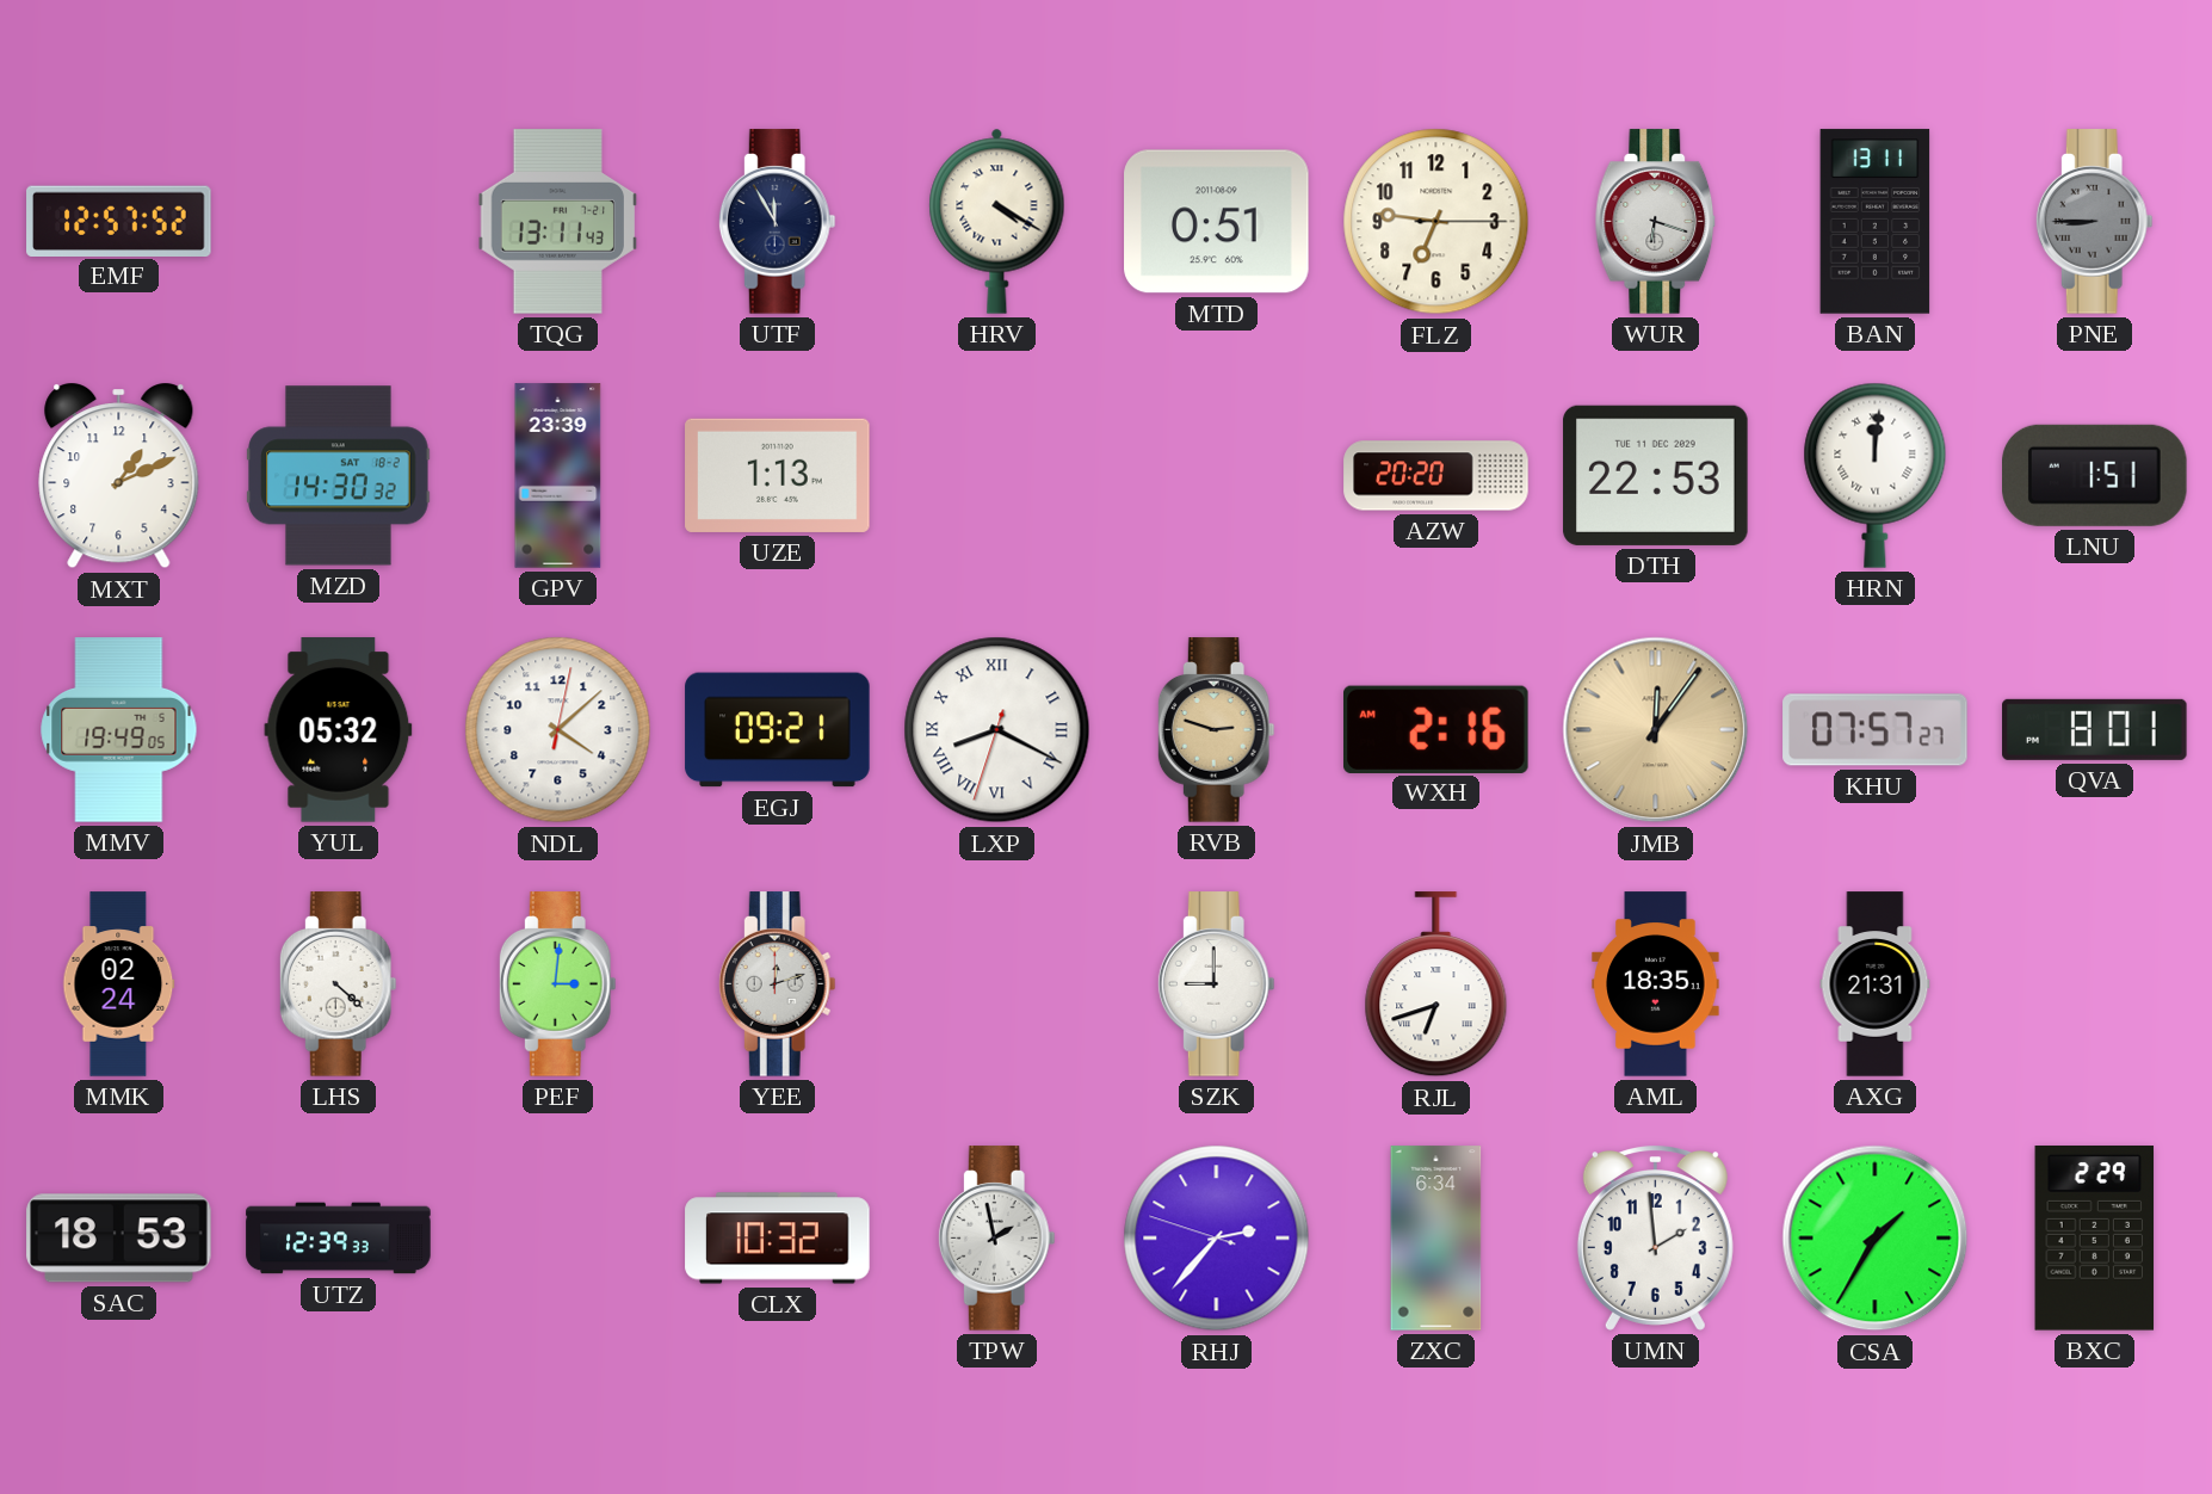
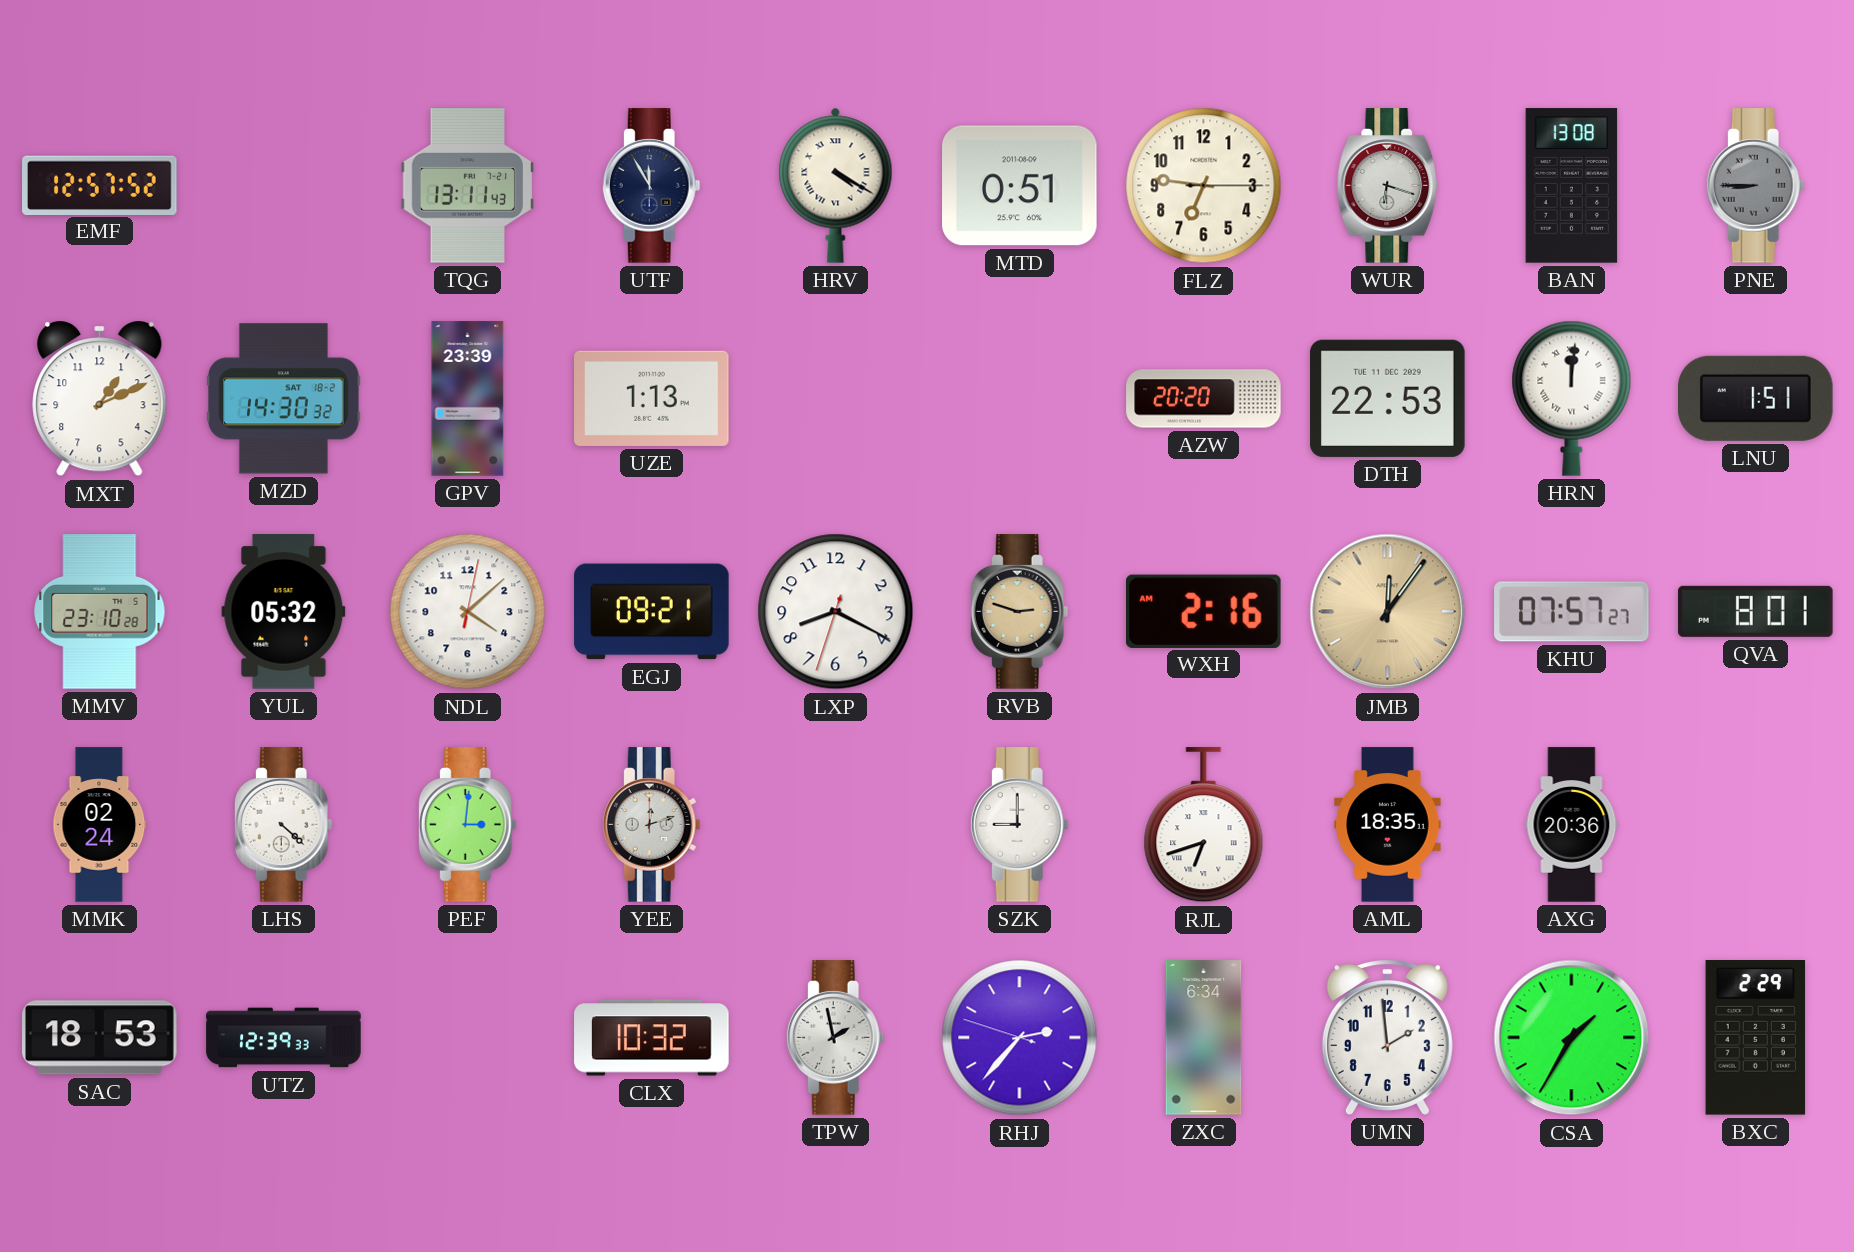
BAN: 13:11 -> 13:08 (1572, 186)
MMV: 19:49 -> 23:10 (100, 612)
LXP numerals: Roman -> Arabic (836, 612)
AXG: 21:31 -> 20:36 (1572, 825)
